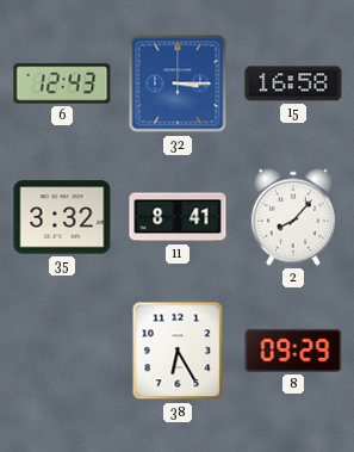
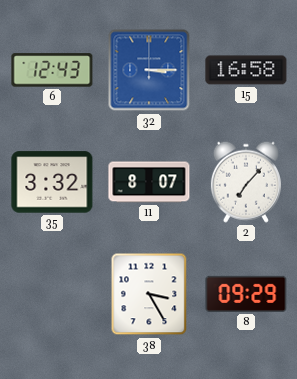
11: 8:41 -> 8:07 (149, 182)
2: 8:07 -> 7:07 (246, 182)
38: 6:25 -> 3:25 (149, 294)
